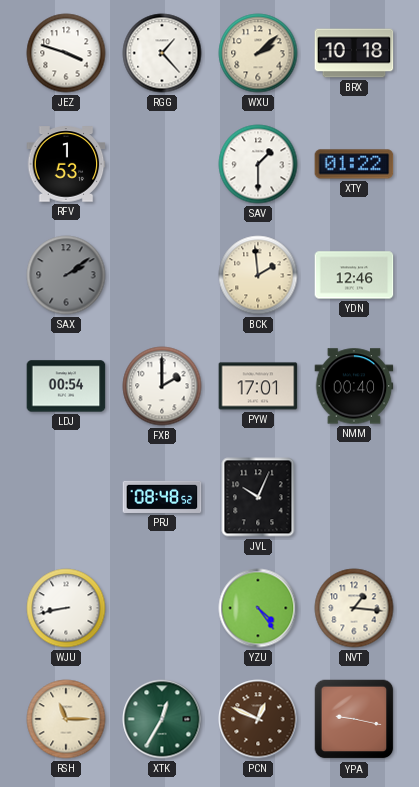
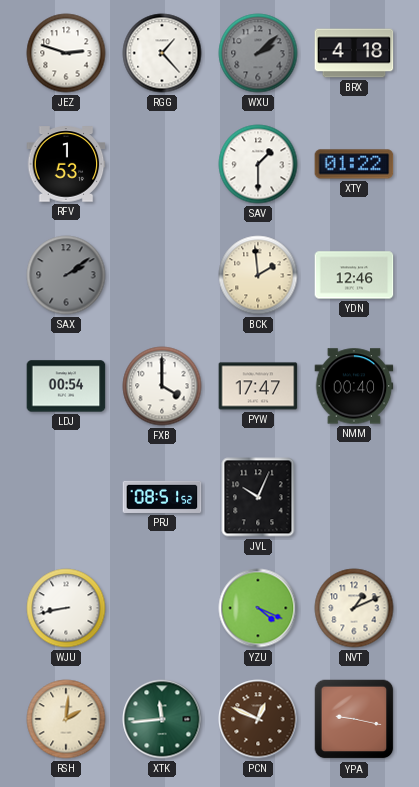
JEZ: 3:48 -> 2:48 (66, 53)
WXU dial: cream -> grey (258, 53)
BRX: 10:18 -> 4:18 (354, 53)
FXB: 2:00 -> 4:00 (162, 386)
PYW: 17:01 -> 17:47 (258, 386)
PRJ: 08:48 -> 08:51 (162, 497)
YZU: 4:24 -> 4:19 (258, 608)
NVT: 1:16 -> 1:11 (354, 608)
RSH: 11:15 -> 2:01 (66, 719)
XTK: 12:35 -> 11:44 (162, 719)
